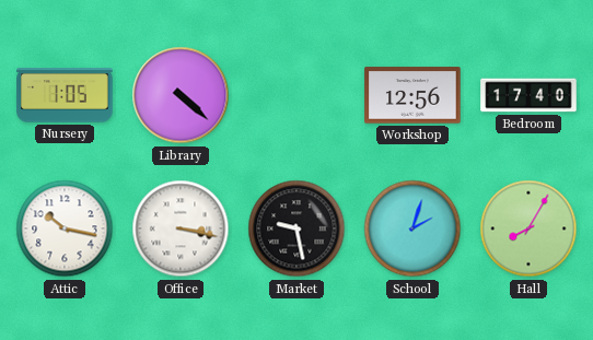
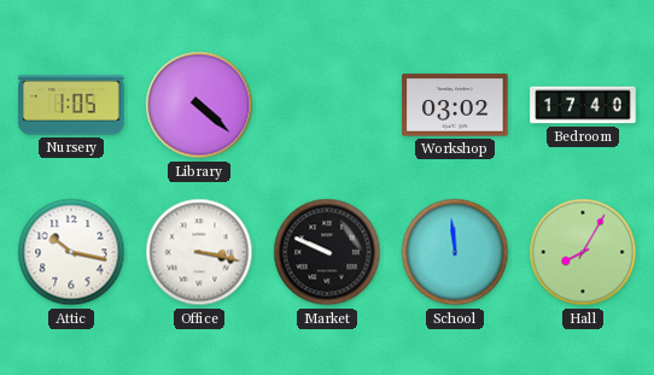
Workshop: 12:56 -> 03:02 (455, 105)
Market: 9:28 -> 9:49 (327, 252)
School: 2:03 -> 11:59 (455, 252)
